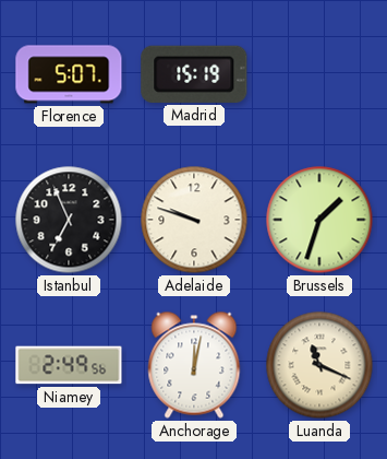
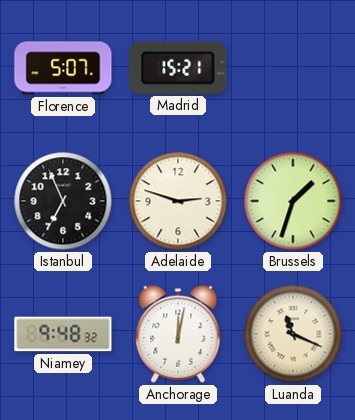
Madrid: 15:19 -> 15:21 (178, 68)
Adelaide: 9:48 -> 2:48 (178, 201)
Niamey: 2:49 -> 9:48 (63, 334)
